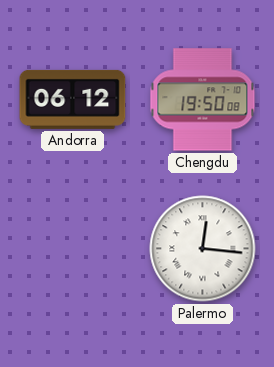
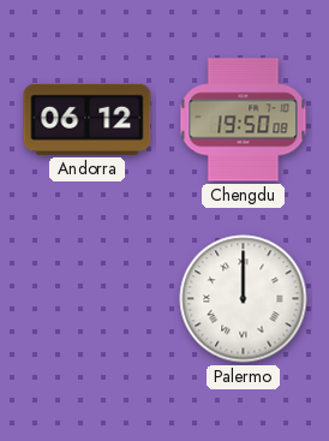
Palermo: 12:16 -> 12:00 (244, 299)
